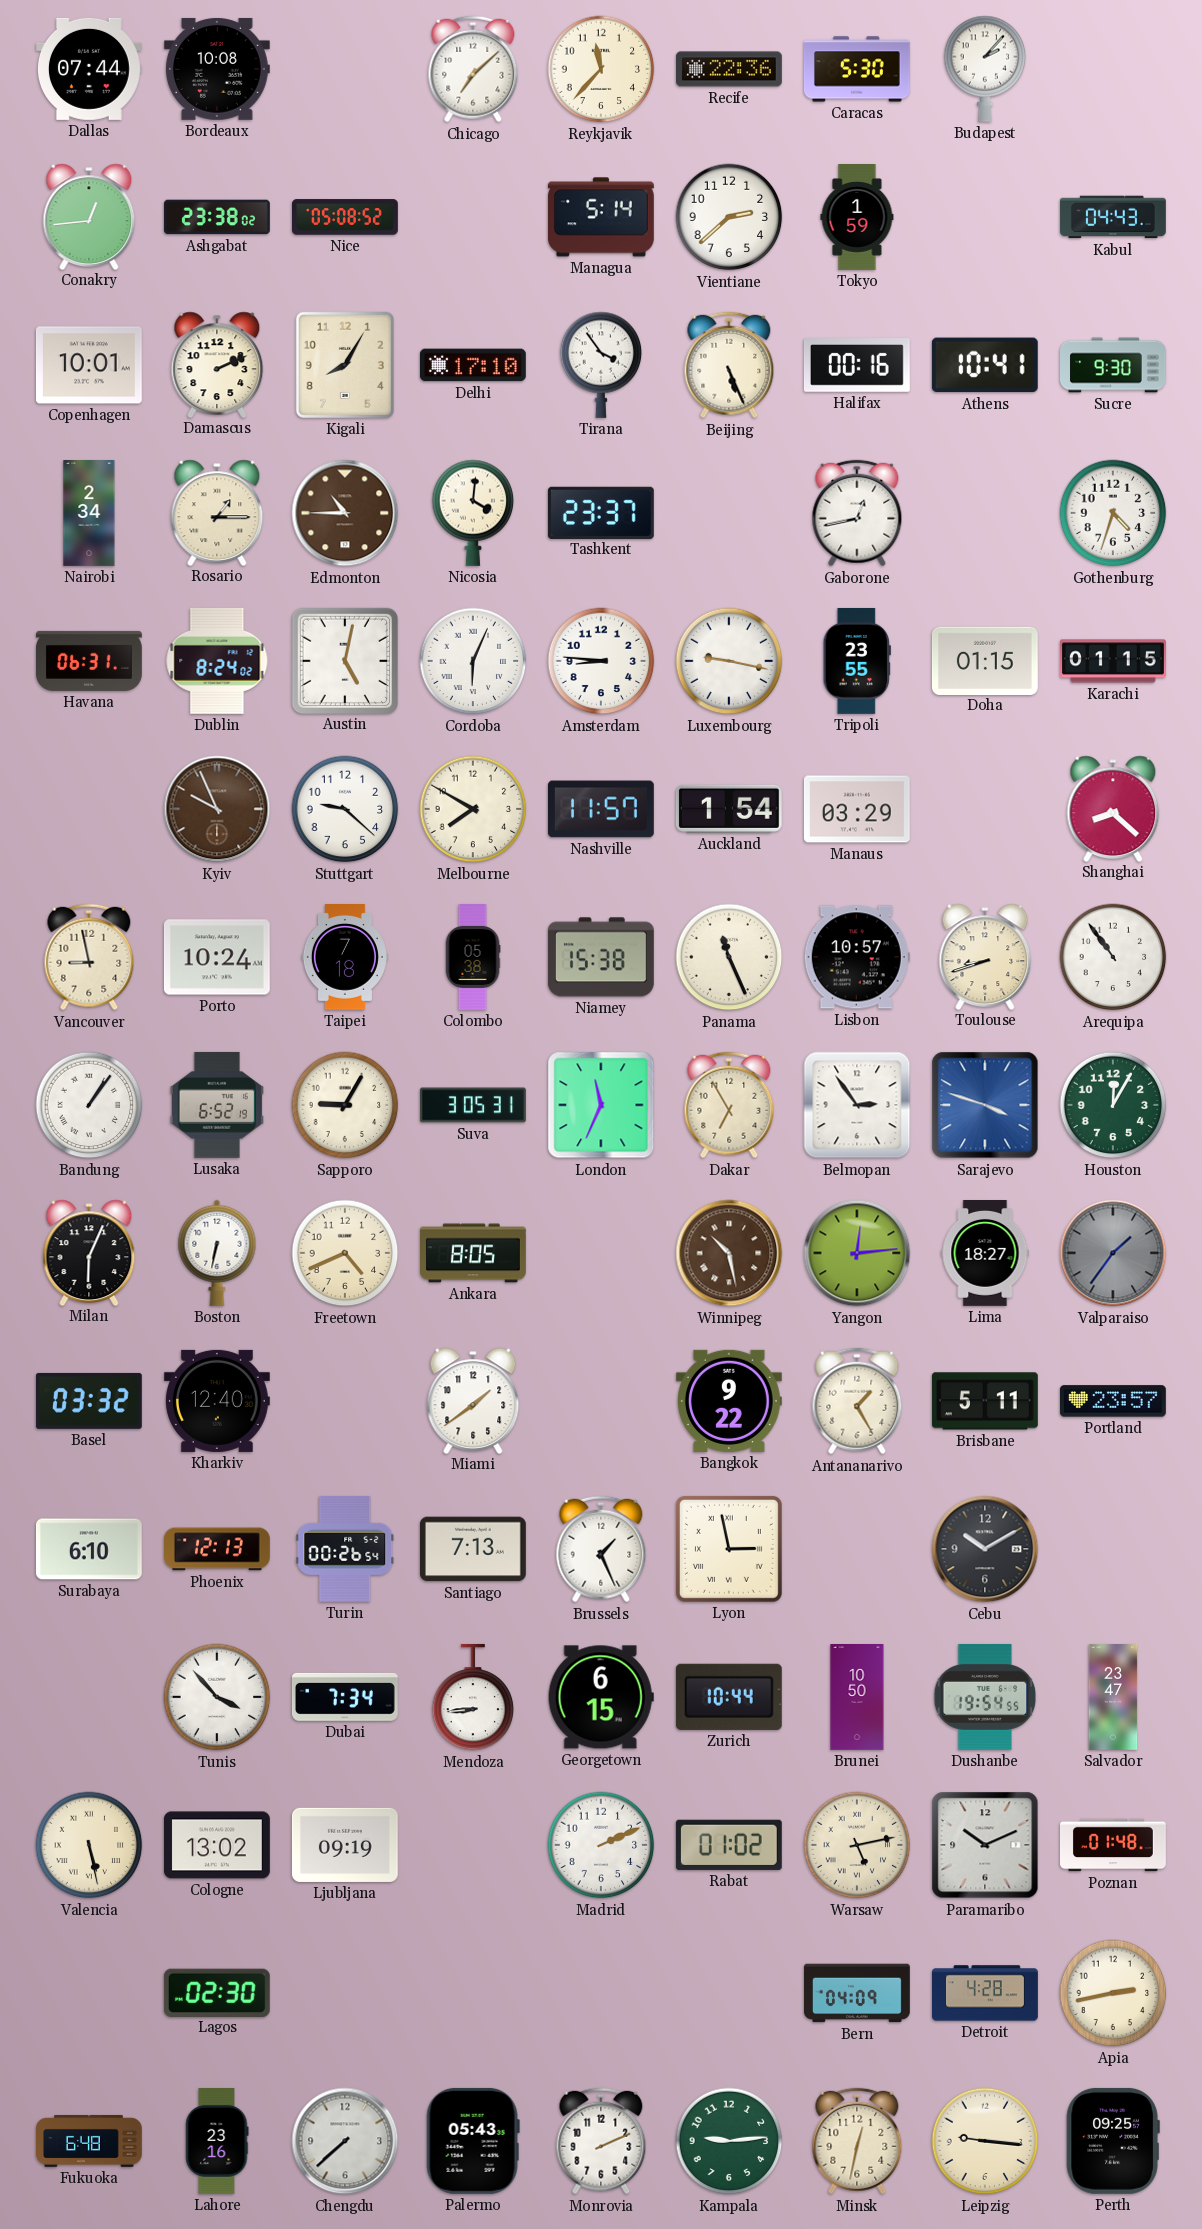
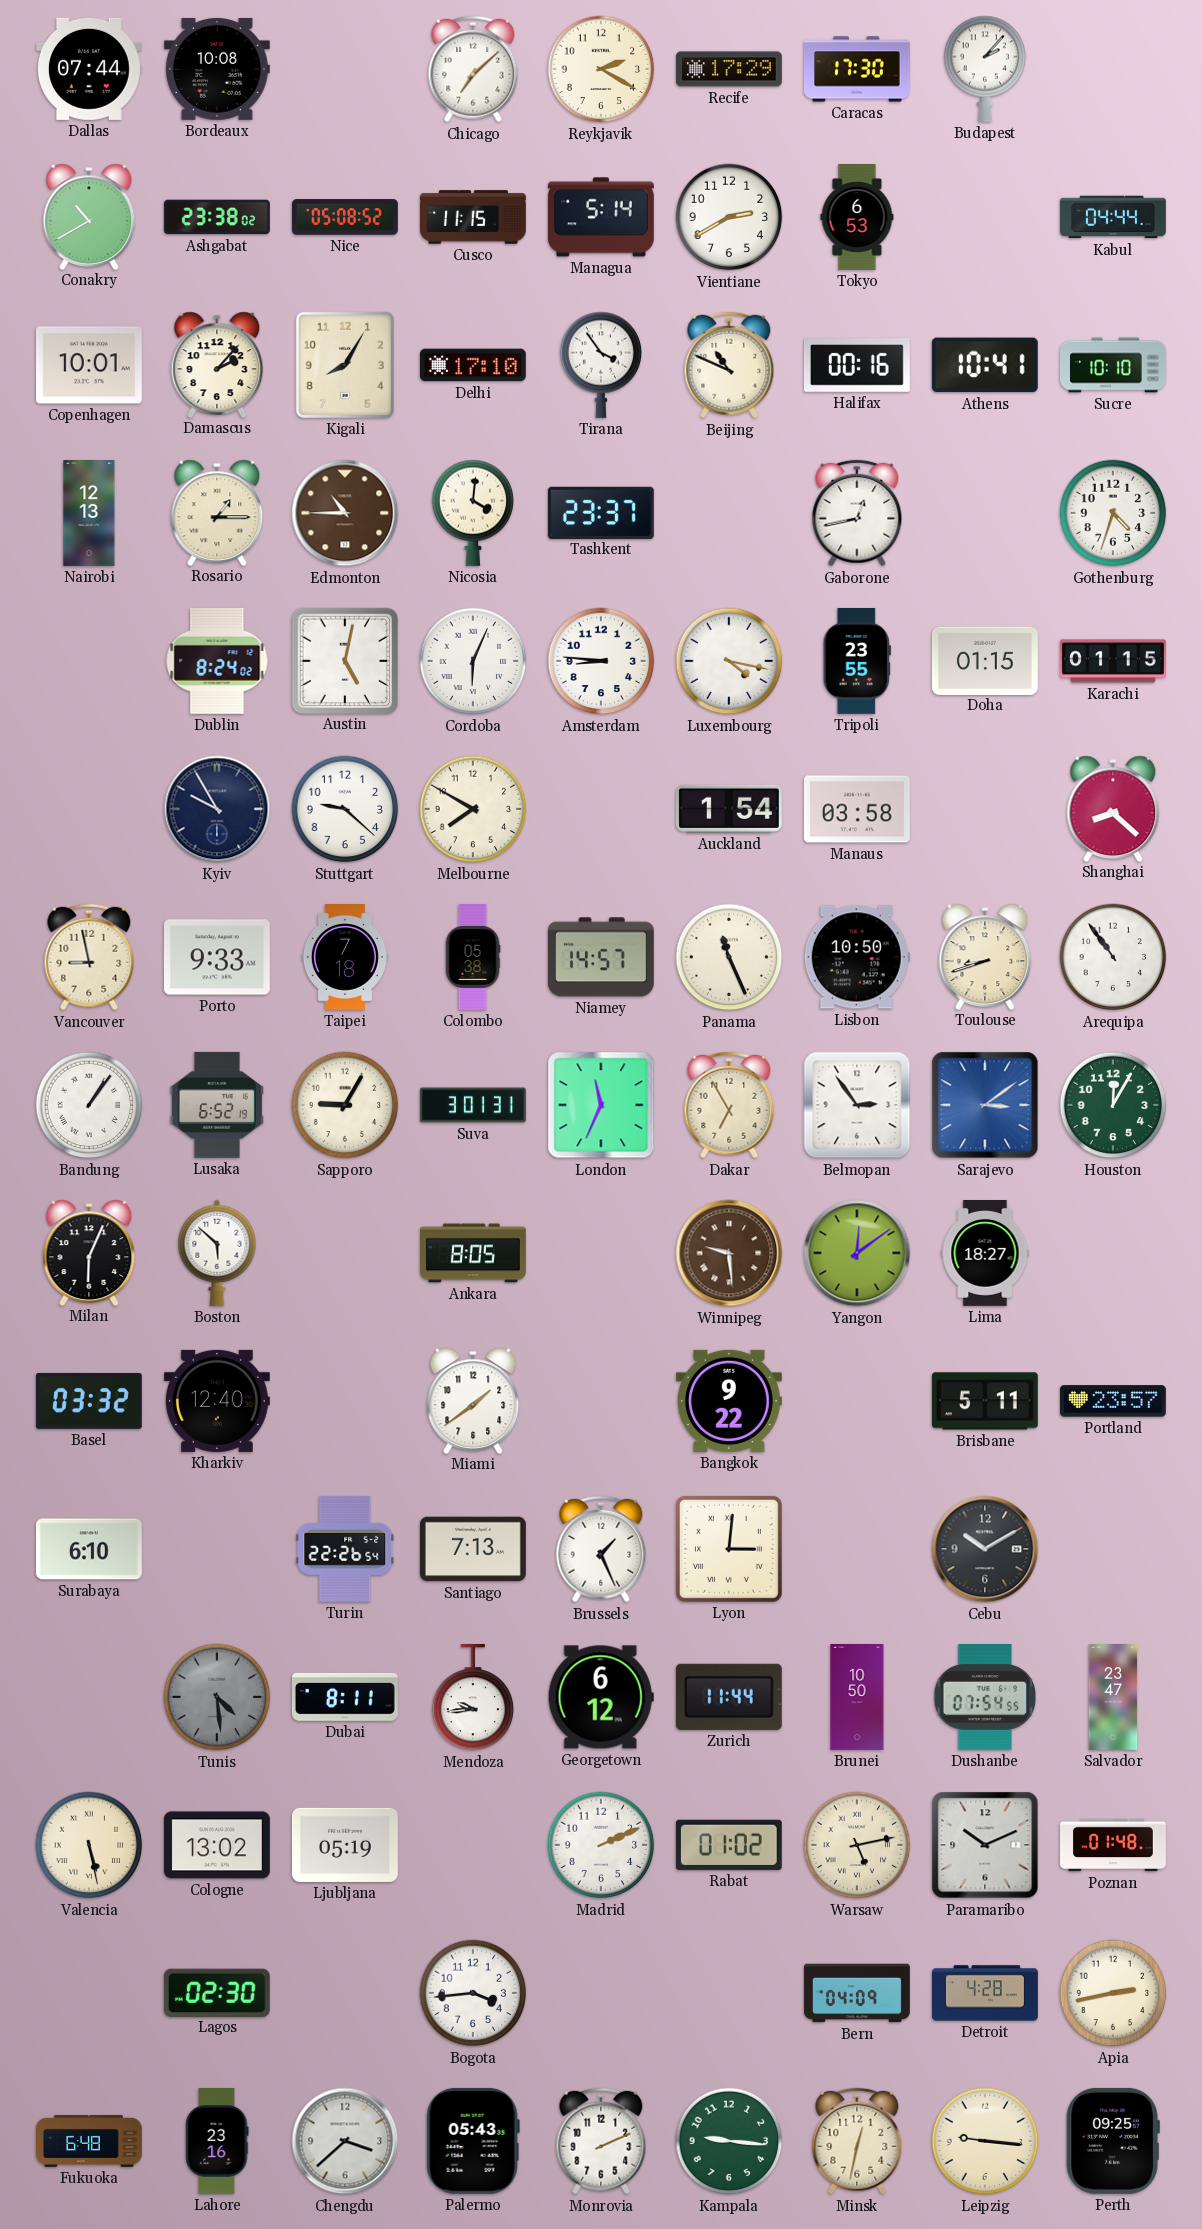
Reykjavik: 11:37 -> 2:20 (601, 69)
Recife: 22:36 -> 17:29 (730, 69)
Caracas: 5:30 -> 17:30 (857, 69)
Conakry: 12:44 -> 10:40 (89, 216)
Cusco: none -> 11:15 (474, 217)
Vientiane: 2:38 -> 2:40 (729, 217)
Tokyo: 1:59 -> 6:53 (857, 218)
Kabul: 04:43 -> 04:44 (1113, 217)
Damascus: 2:11 -> 2:07 (217, 364)
Beijing: 5:26 -> 10:49 (729, 365)
Sucre: 9:30 -> 10:10 (1114, 365)
Nairobi: 2:34 -> 12:13 (89, 514)
Havana: 06:31 -> none (90, 661)
Luxembourg: 9:17 -> 4:17 (729, 661)
Kyiv: 9:56 -> 9:55 (217, 809)
Kyiv dial: brown -> navy (217, 809)
Nashville: 11:57 -> none (601, 809)
Manaus: 03:29 -> 03:58 (857, 809)
Porto: 10:24 -> 9:33 (217, 957)
Niamey: 15:38 -> 14:57 (601, 957)
Lisbon: 10:57 -> 10:50 (857, 957)
Suva: 3:05 -> 3:01 (473, 1105)
Sarajevo: 3:48 -> 3:09 (985, 1105)
Boston: 6:32 -> 5:52 (217, 1253)
Freetown: 4:41 -> none (345, 1253)
Winnipeg: 10:28 -> 9:29 (729, 1253)
Yangon: 12:14 -> 12:09 (857, 1253)
Valparaiso: 1:36 -> none (1113, 1253)
Antananarivo: 1:25 -> none (857, 1401)
Phoenix: 12:13 -> none (218, 1549)
Turin: 00:26 -> 22:26 (345, 1549)
Lyon: 2:58 -> 3:01 (729, 1549)
Tunis: 3:53 -> 4:29 (217, 1697)
Tunis dial: white -> grey (217, 1697)
Dubai: 7:34 -> 8:11 (345, 1697)
Mendoza: 8:44 -> 9:44 (473, 1697)
Georgetown: 6:15 -> 6:12 (601, 1697)
Zurich: 10:44 -> 11:44 (729, 1697)
Dushanbe: 19:54 -> 07:54 (985, 1697)
Ljubljana: 09:19 -> 05:19 (345, 1845)
Bogota: none -> 3:44 (473, 1993)
Chengdu: 7:38 -> 3:38 (345, 2141)
Kampala: 9:14 -> 9:16 (729, 2141)
